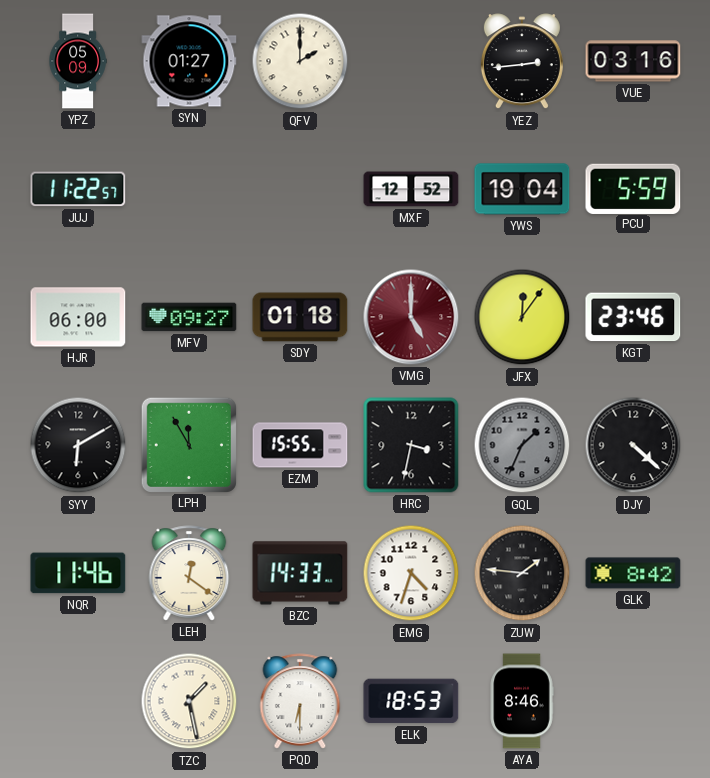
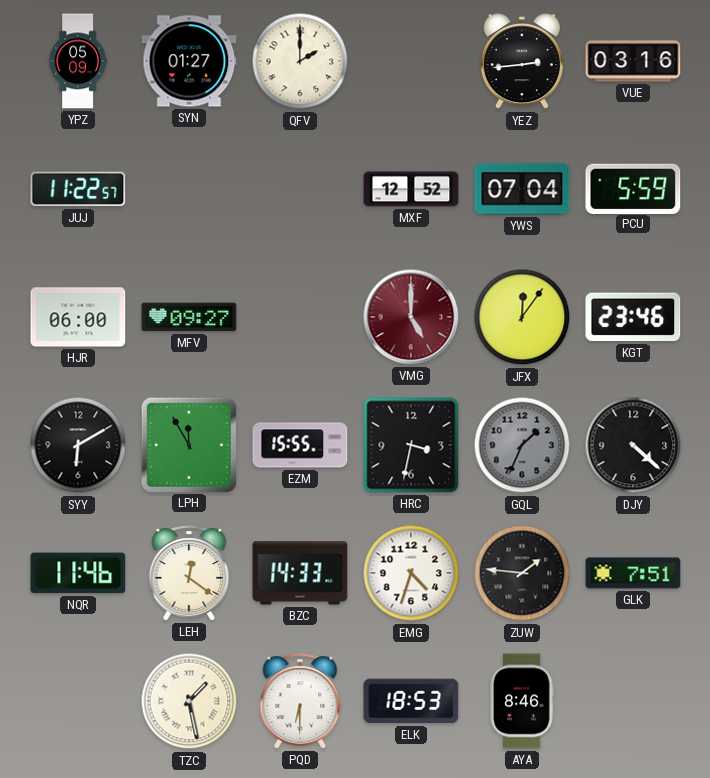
YWS: 19:04 -> 07:04 (522, 189)
SDY: 01:18 -> none (300, 317)
GLK: 8:42 -> 7:51 (633, 573)
